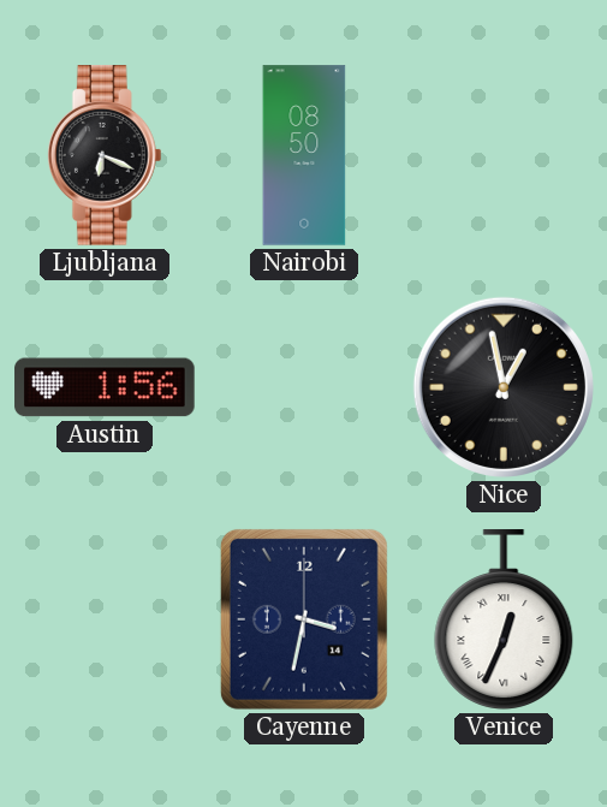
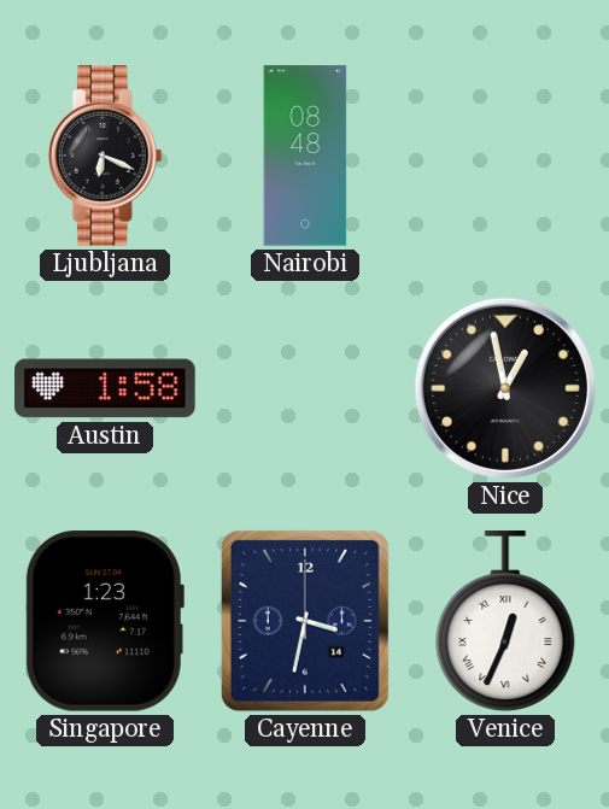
Nairobi: 08:50 -> 08:48 (305, 156)
Austin: 1:56 -> 1:58 (105, 388)
Singapore: none -> 1:23 (105, 622)
